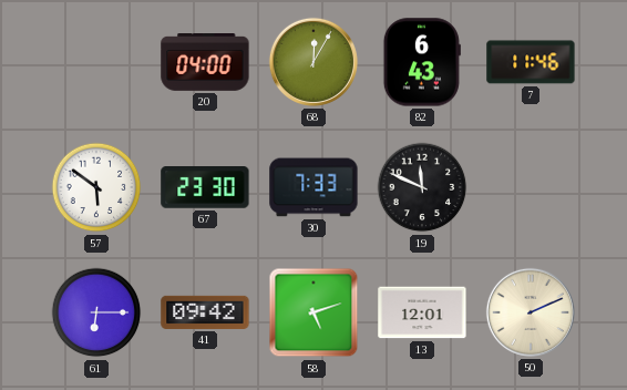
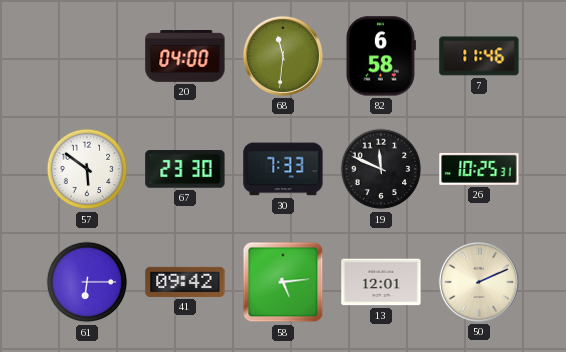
68: 12:05 -> 11:31 (283, 56)
82: 6:43 -> 6:58 (381, 56)
26: none -> 10:25 (479, 169)
58: 5:12 -> 5:14 (283, 282)
